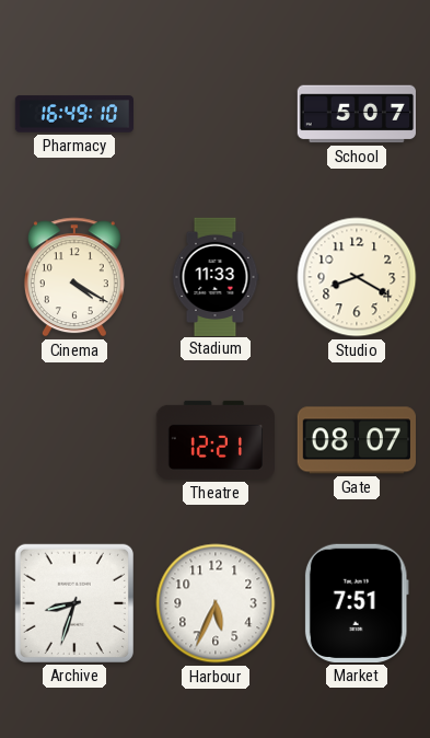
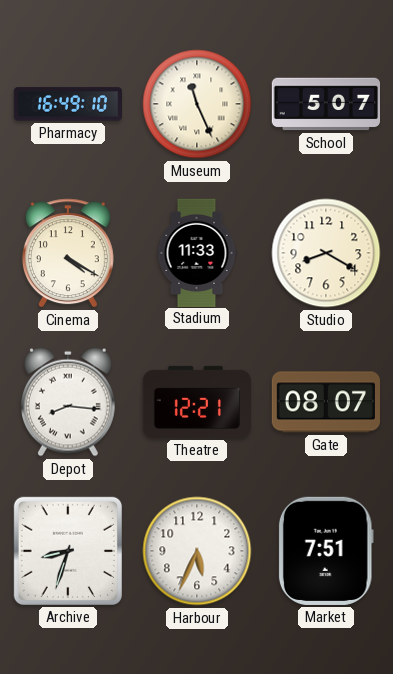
Museum: none -> 11:26 (197, 104)
Depot: none -> 8:16 (68, 402)
